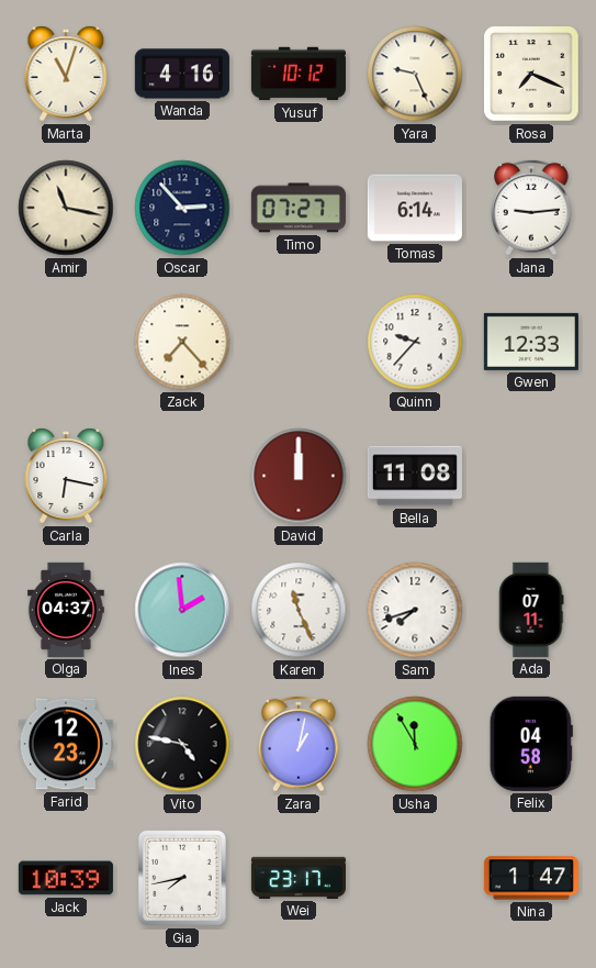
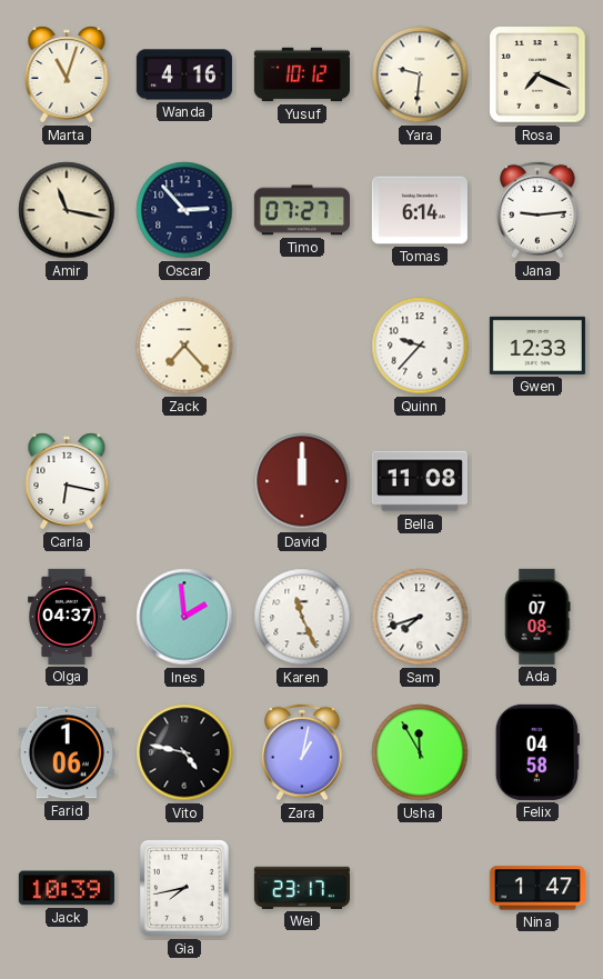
Yara: 9:26 -> 9:31 (420, 74)
Ada: 07:11 -> 07:08 (537, 617)
Farid: 12:23 -> 1:06 (67, 752)
